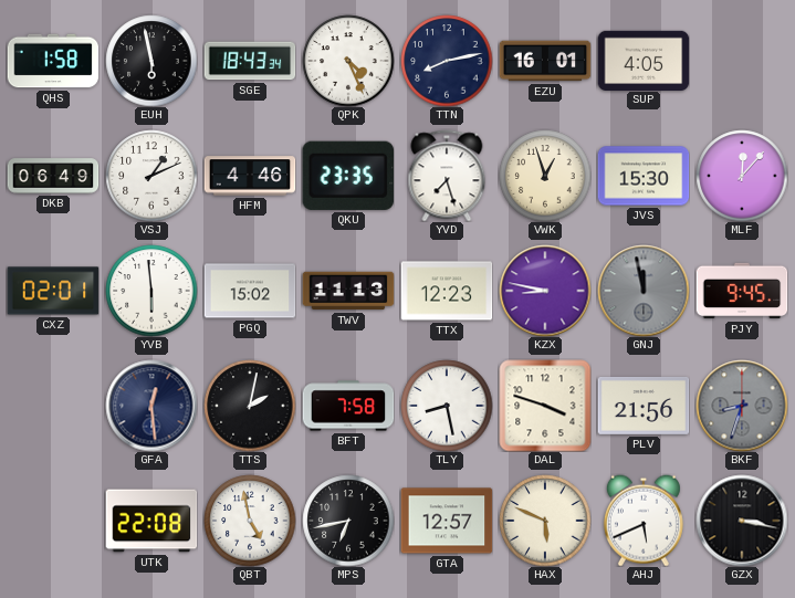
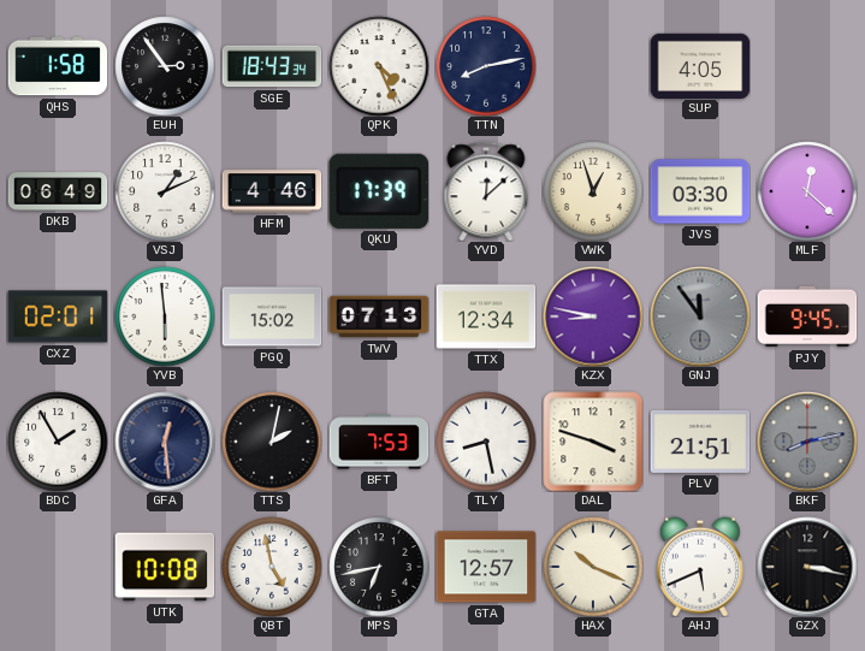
EUH: 5:58 -> 2:54 (165, 66)
EZU: 16:01 -> none (545, 61)
QKU: 23:35 -> 17:39 (378, 191)
YVD: 7:27 -> 12:08 (486, 191)
JVS: 15:30 -> 03:30 (700, 191)
MLF: 12:07 -> 12:22 (807, 191)
TWV: 11:13 -> 07:13 (379, 316)
TTX: 12:23 -> 12:34 (486, 316)
GNJ: 11:58 -> 11:54 (700, 316)
BDC: none -> 1:55 (58, 442)
BFT: 7:58 -> 7:53 (379, 442)
PLV: 21:56 -> 21:51 (700, 442)
BKF: 8:33 -> 8:13 (807, 442)
UTK: 22:08 -> 10:08 (165, 567)
HAX: 5:49 -> 10:19 (593, 567)
